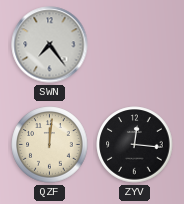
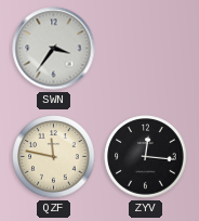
SWN: 7:24 -> 3:36 (54, 49)
QZF: 12:01 -> 11:47 (54, 157)
